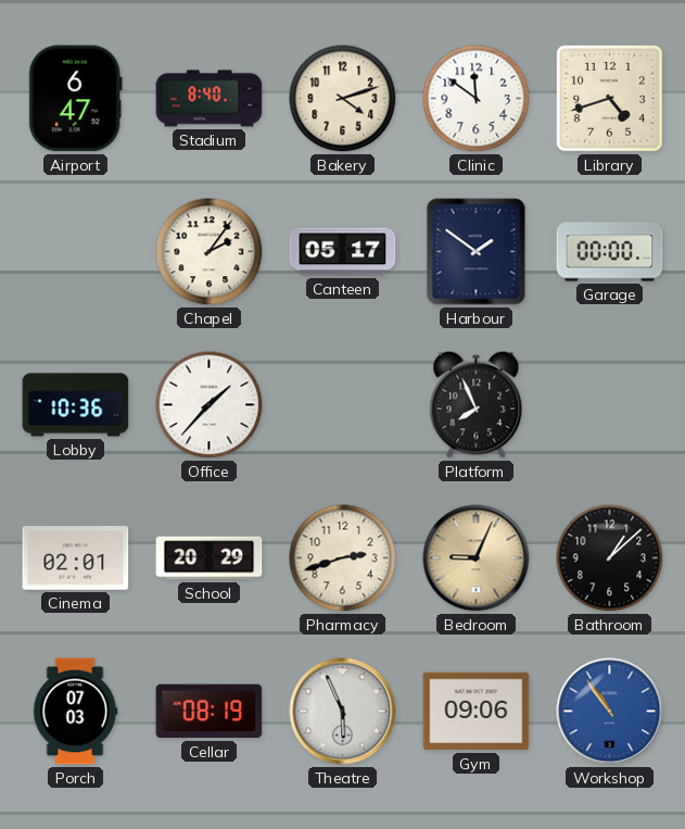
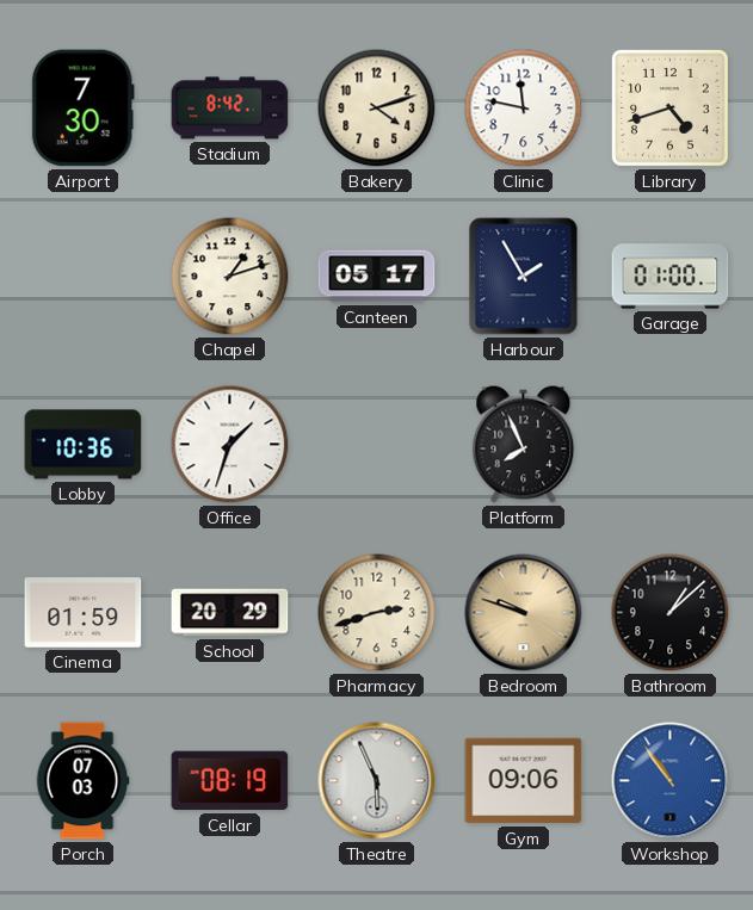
Airport: 6:47 -> 7:30 (82, 109)
Stadium: 8:40 -> 8:42 (230, 109)
Clinic: 11:51 -> 11:47 (524, 109)
Chapel: 2:06 -> 1:12 (230, 277)
Harbour: 1:51 -> 1:55 (524, 277)
Garage: 00:00 -> 01:00 (671, 277)
Office: 1:37 -> 1:33 (230, 445)
Cinema: 02:01 -> 01:59 (84, 613)
Bedroom: 9:04 -> 9:48 (524, 613)
